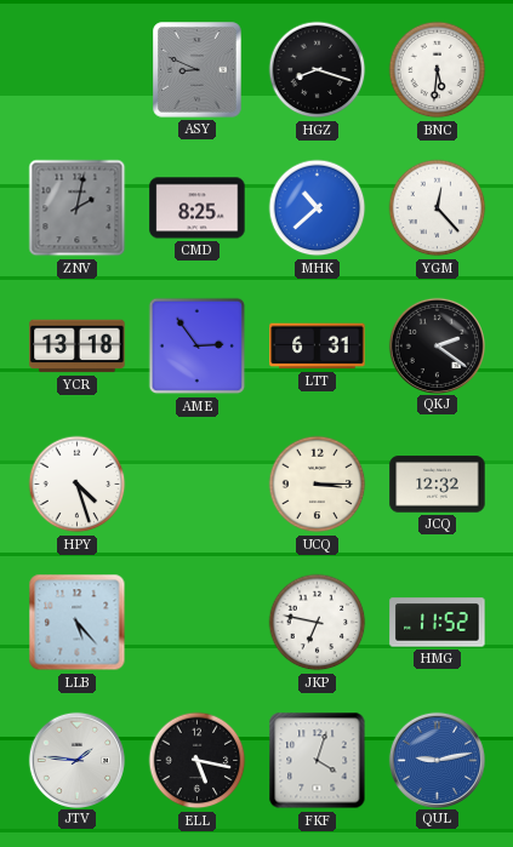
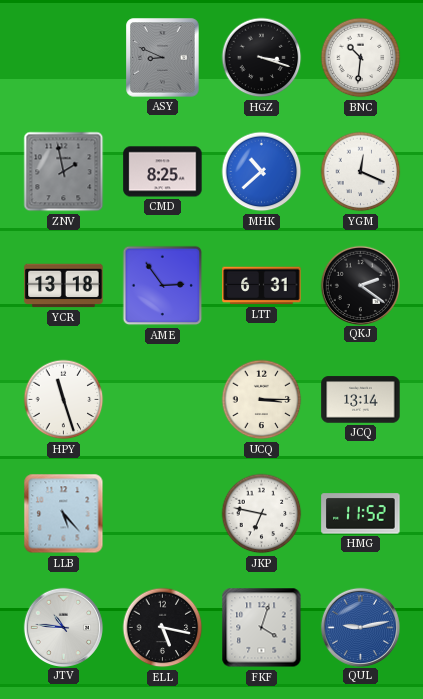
HGZ: 8:18 -> 3:18 (262, 58)
BNC: 5:31 -> 10:31 (361, 58)
ZNV: 2:02 -> 1:58 (64, 172)
YGM: 12:23 -> 12:19 (361, 172)
HPY: 4:27 -> 11:27 (64, 400)
JCQ: 12:32 -> 13:14 (361, 400)
JTV: 1:46 -> 10:46 (63, 627)
